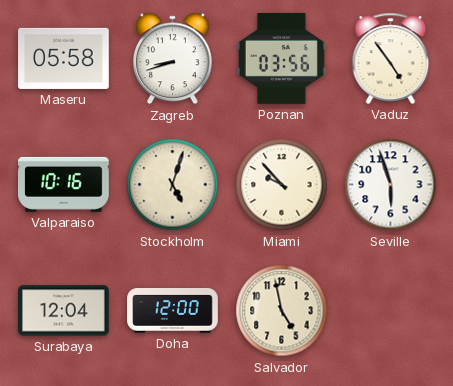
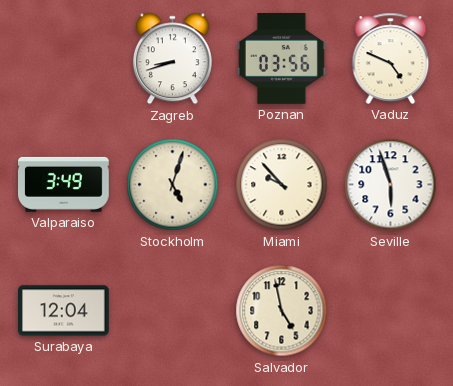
Maseru: 05:58 -> none (64, 58)
Vaduz: 4:54 -> 4:49 (391, 58)
Valparaiso: 10:16 -> 3:49 (64, 184)
Doha: 12:00 -> none (173, 311)
